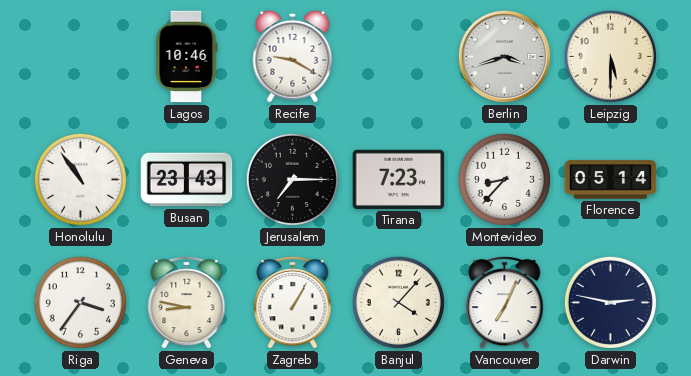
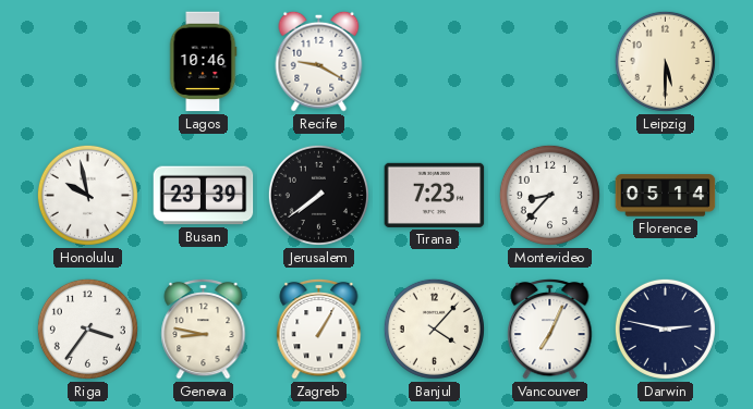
Berlin: 3:42 -> none (504, 56)
Honolulu: 10:54 -> 9:58 (87, 195)
Busan: 23:43 -> 23:39 (204, 196)
Jerusalem: 7:15 -> 7:39 (318, 195)
